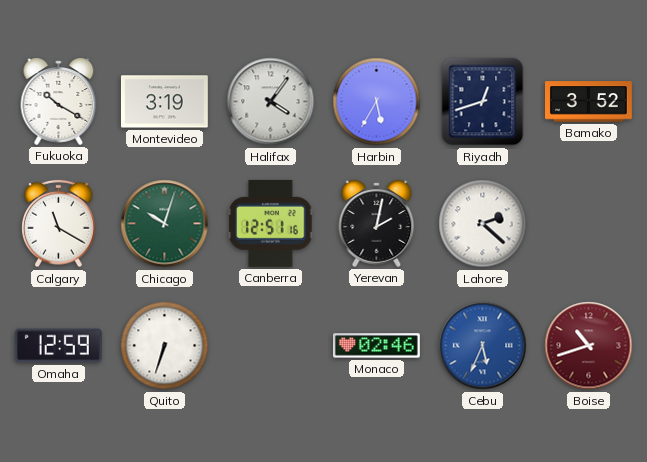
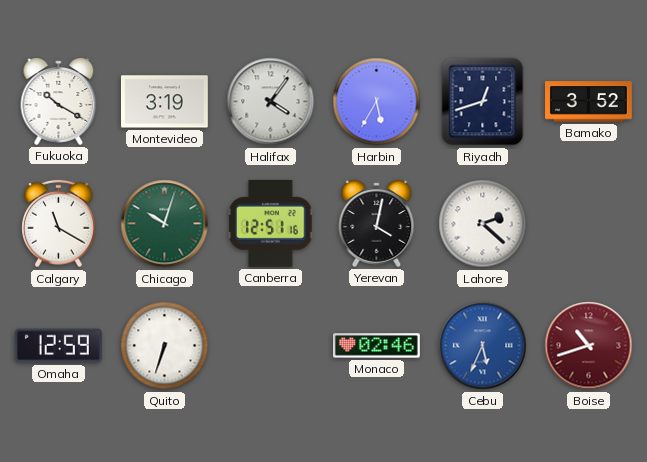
Yerevan: 2:02 -> 4:02 (377, 223)
